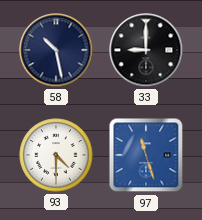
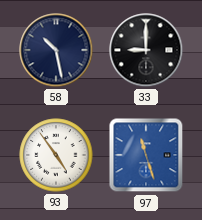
93: 4:30 -> 4:54 (56, 155)
